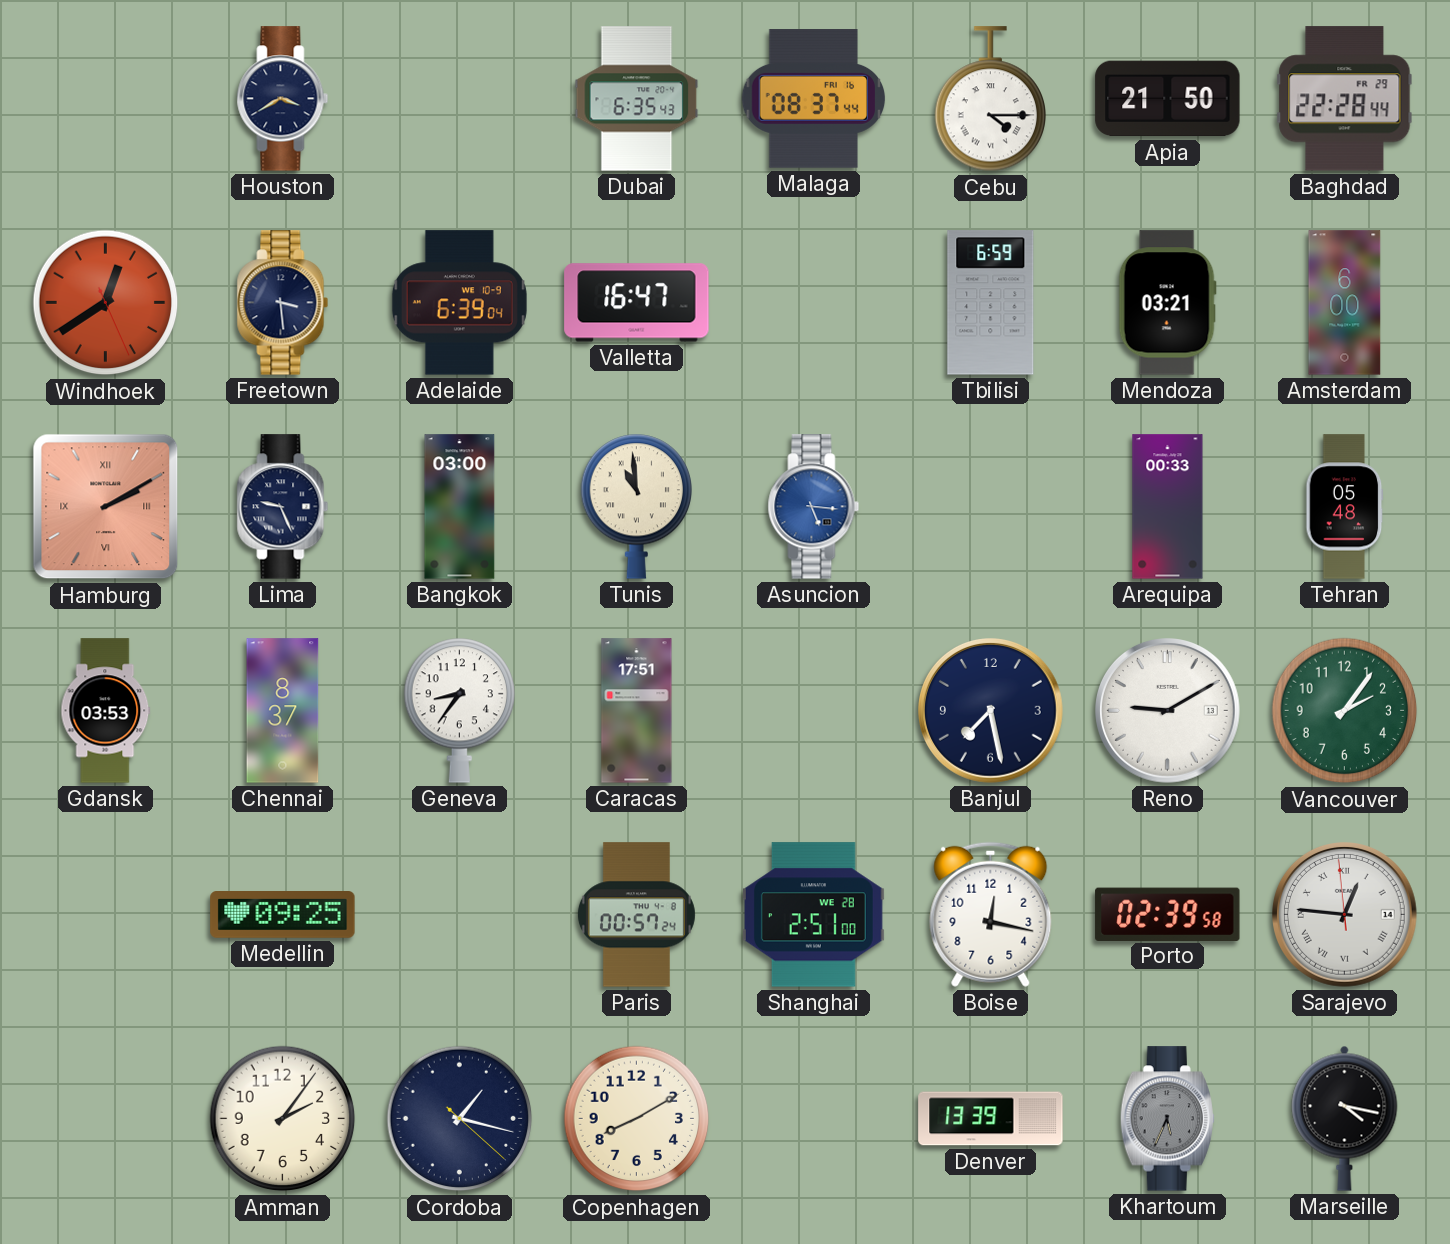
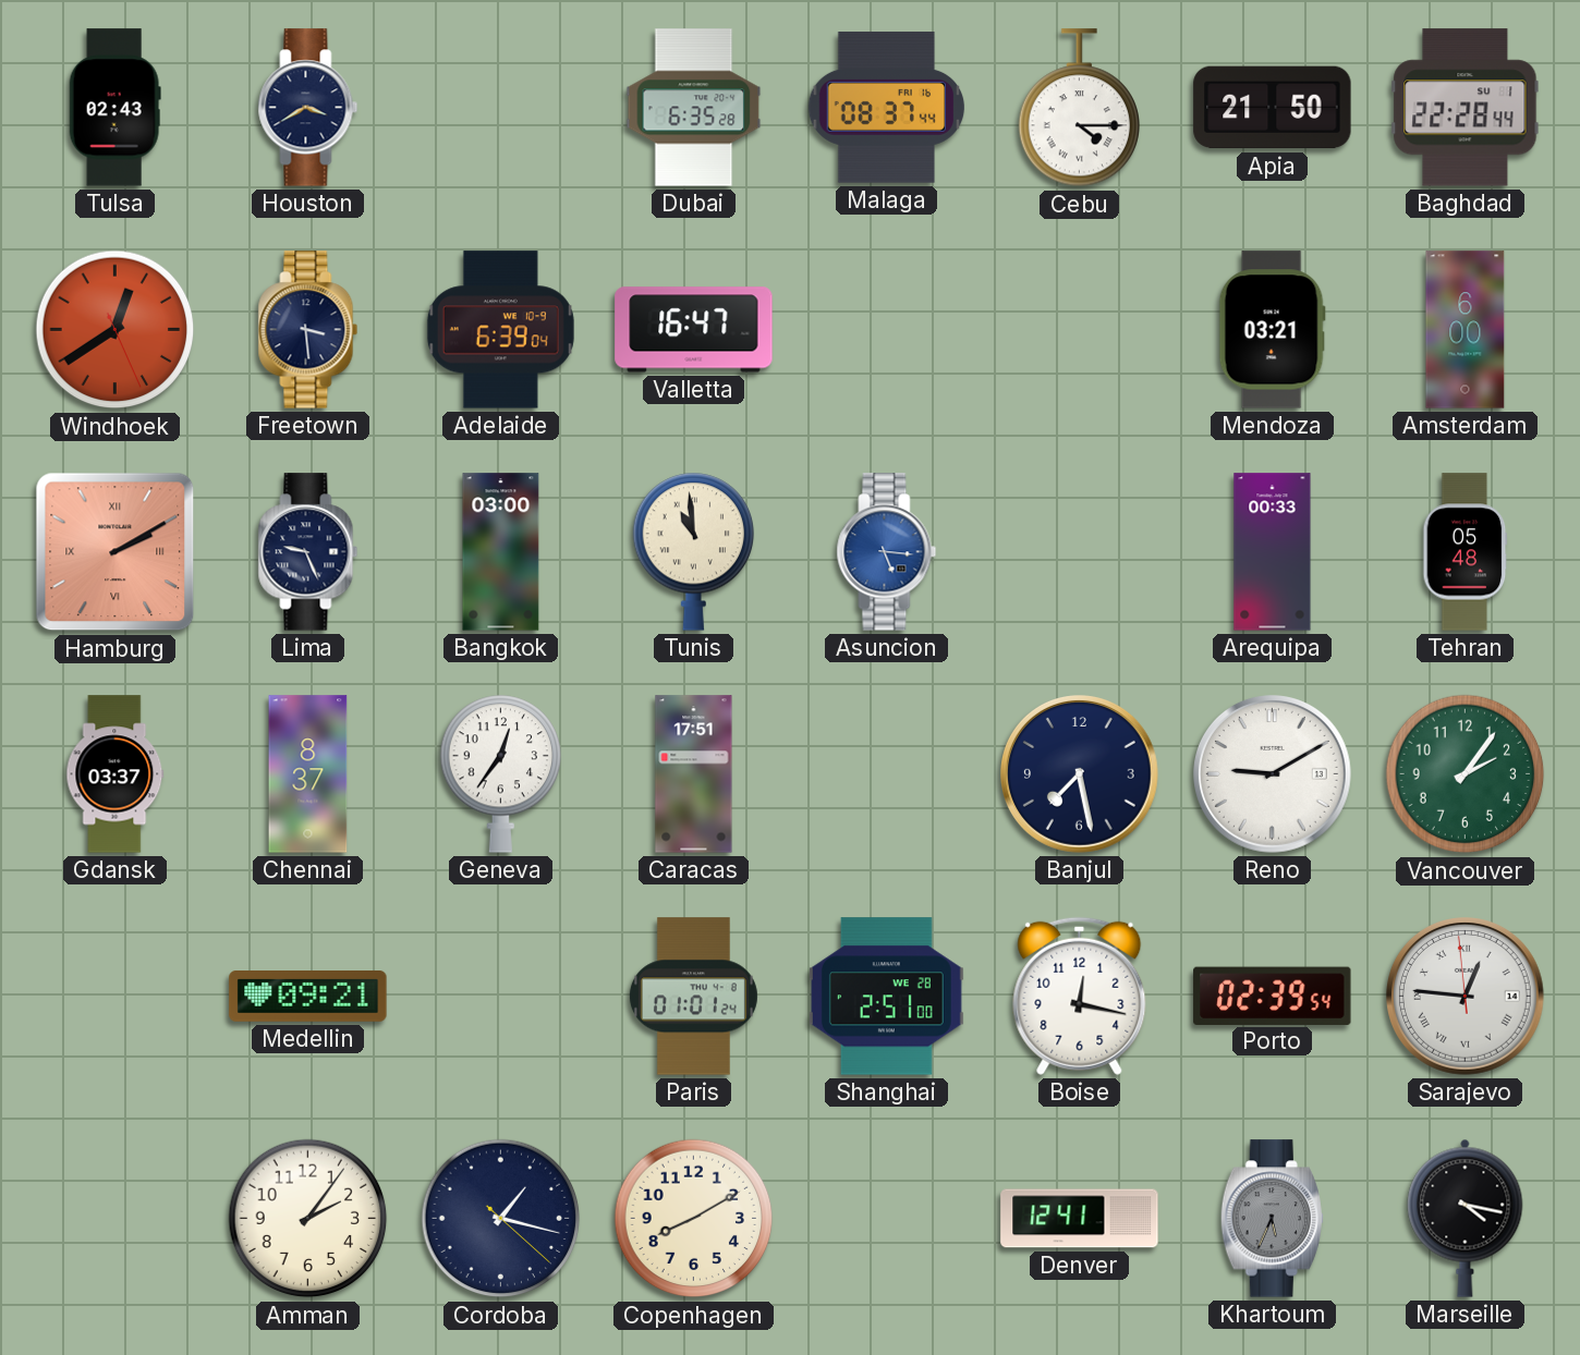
Tulsa: none -> 02:43 (114, 108)
Dubai: 6:35:43 -> 6:35:28 (694, 108)
Baghdad date: FR 29 -> SU 1 (1466, 108)
Tbilisi: 6:59 -> none (991, 303)
Gdansk: 03:53 -> 03:37 (116, 774)
Geneva: 8:36 -> 12:36 (500, 773)
Medellin: 09:25 -> 09:21 (308, 997)
Paris: 00:57 -> 01:01 (693, 997)
Porto: 02:39:58 -> 02:39:54 (1273, 996)
Denver: 13:39 -> 12:41 (1080, 1219)
